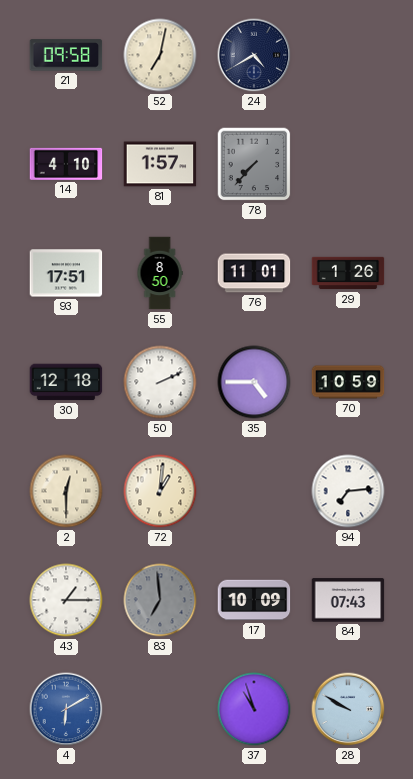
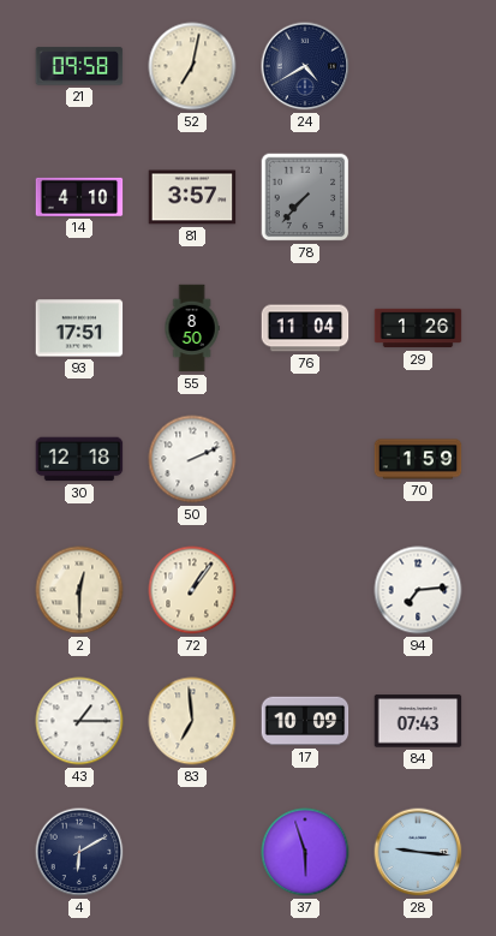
81: 1:57 -> 3:57 (192, 197)
76: 11:01 -> 11:04 (305, 328)
35: 4:45 -> none (254, 382)
70: 10:59 -> 1:59 (418, 459)
72: 1:01 -> 1:06 (192, 590)
83 dial: grey -> cream (192, 721)
4 dial: blue -> navy (79, 852)
37: 10:57 -> 5:57 (305, 852)
28: 9:50 -> 9:16 (418, 852)
